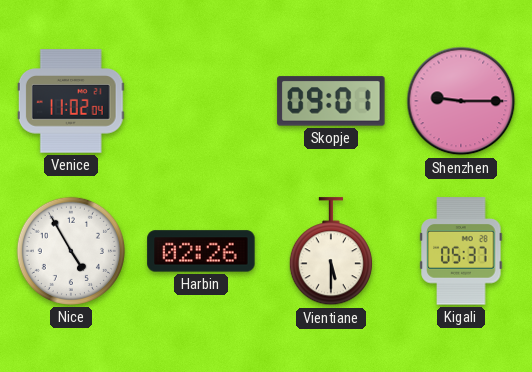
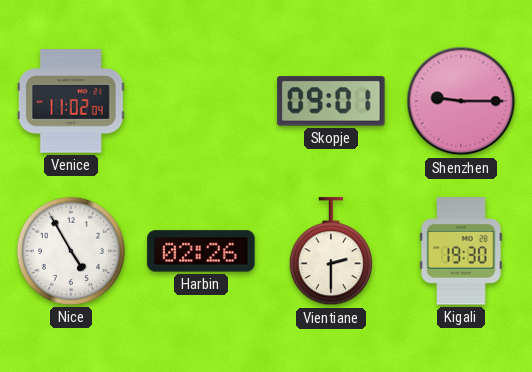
Vientiane: 5:30 -> 2:30 (331, 252)
Kigali: 05:37 -> 19:30 (461, 251)
